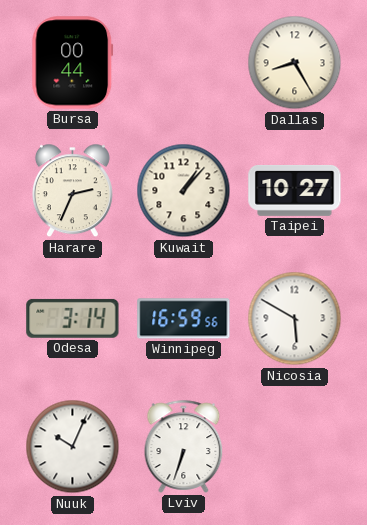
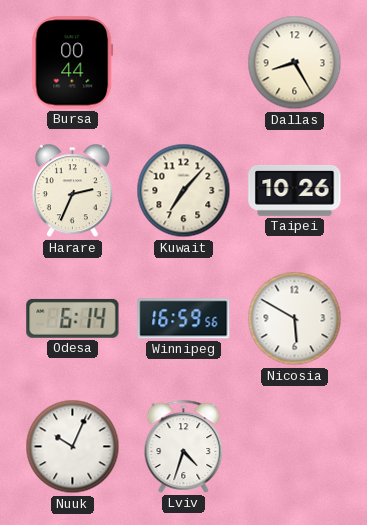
Kuwait: 1:07 -> 7:07 (184, 191)
Taipei: 10:27 -> 10:26 (295, 190)
Odesa: 3:14 -> 6:14 (73, 318)
Lviv: 6:33 -> 4:33 (184, 446)
